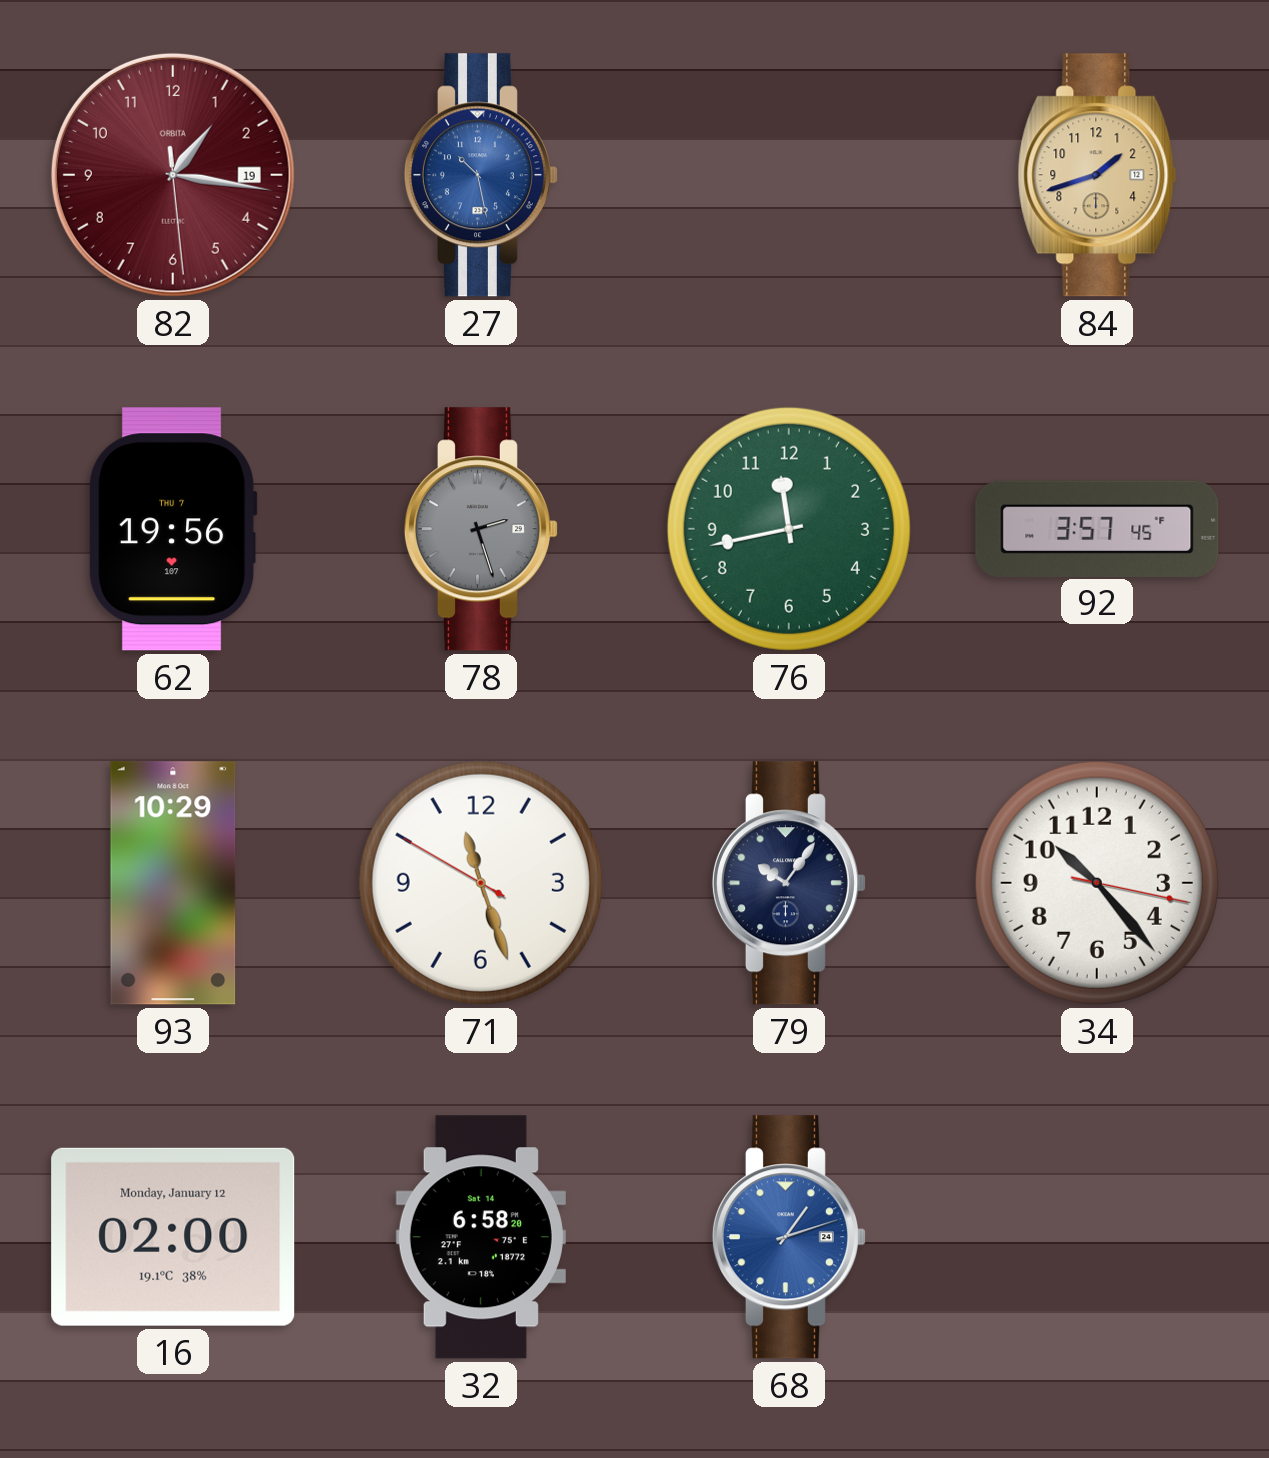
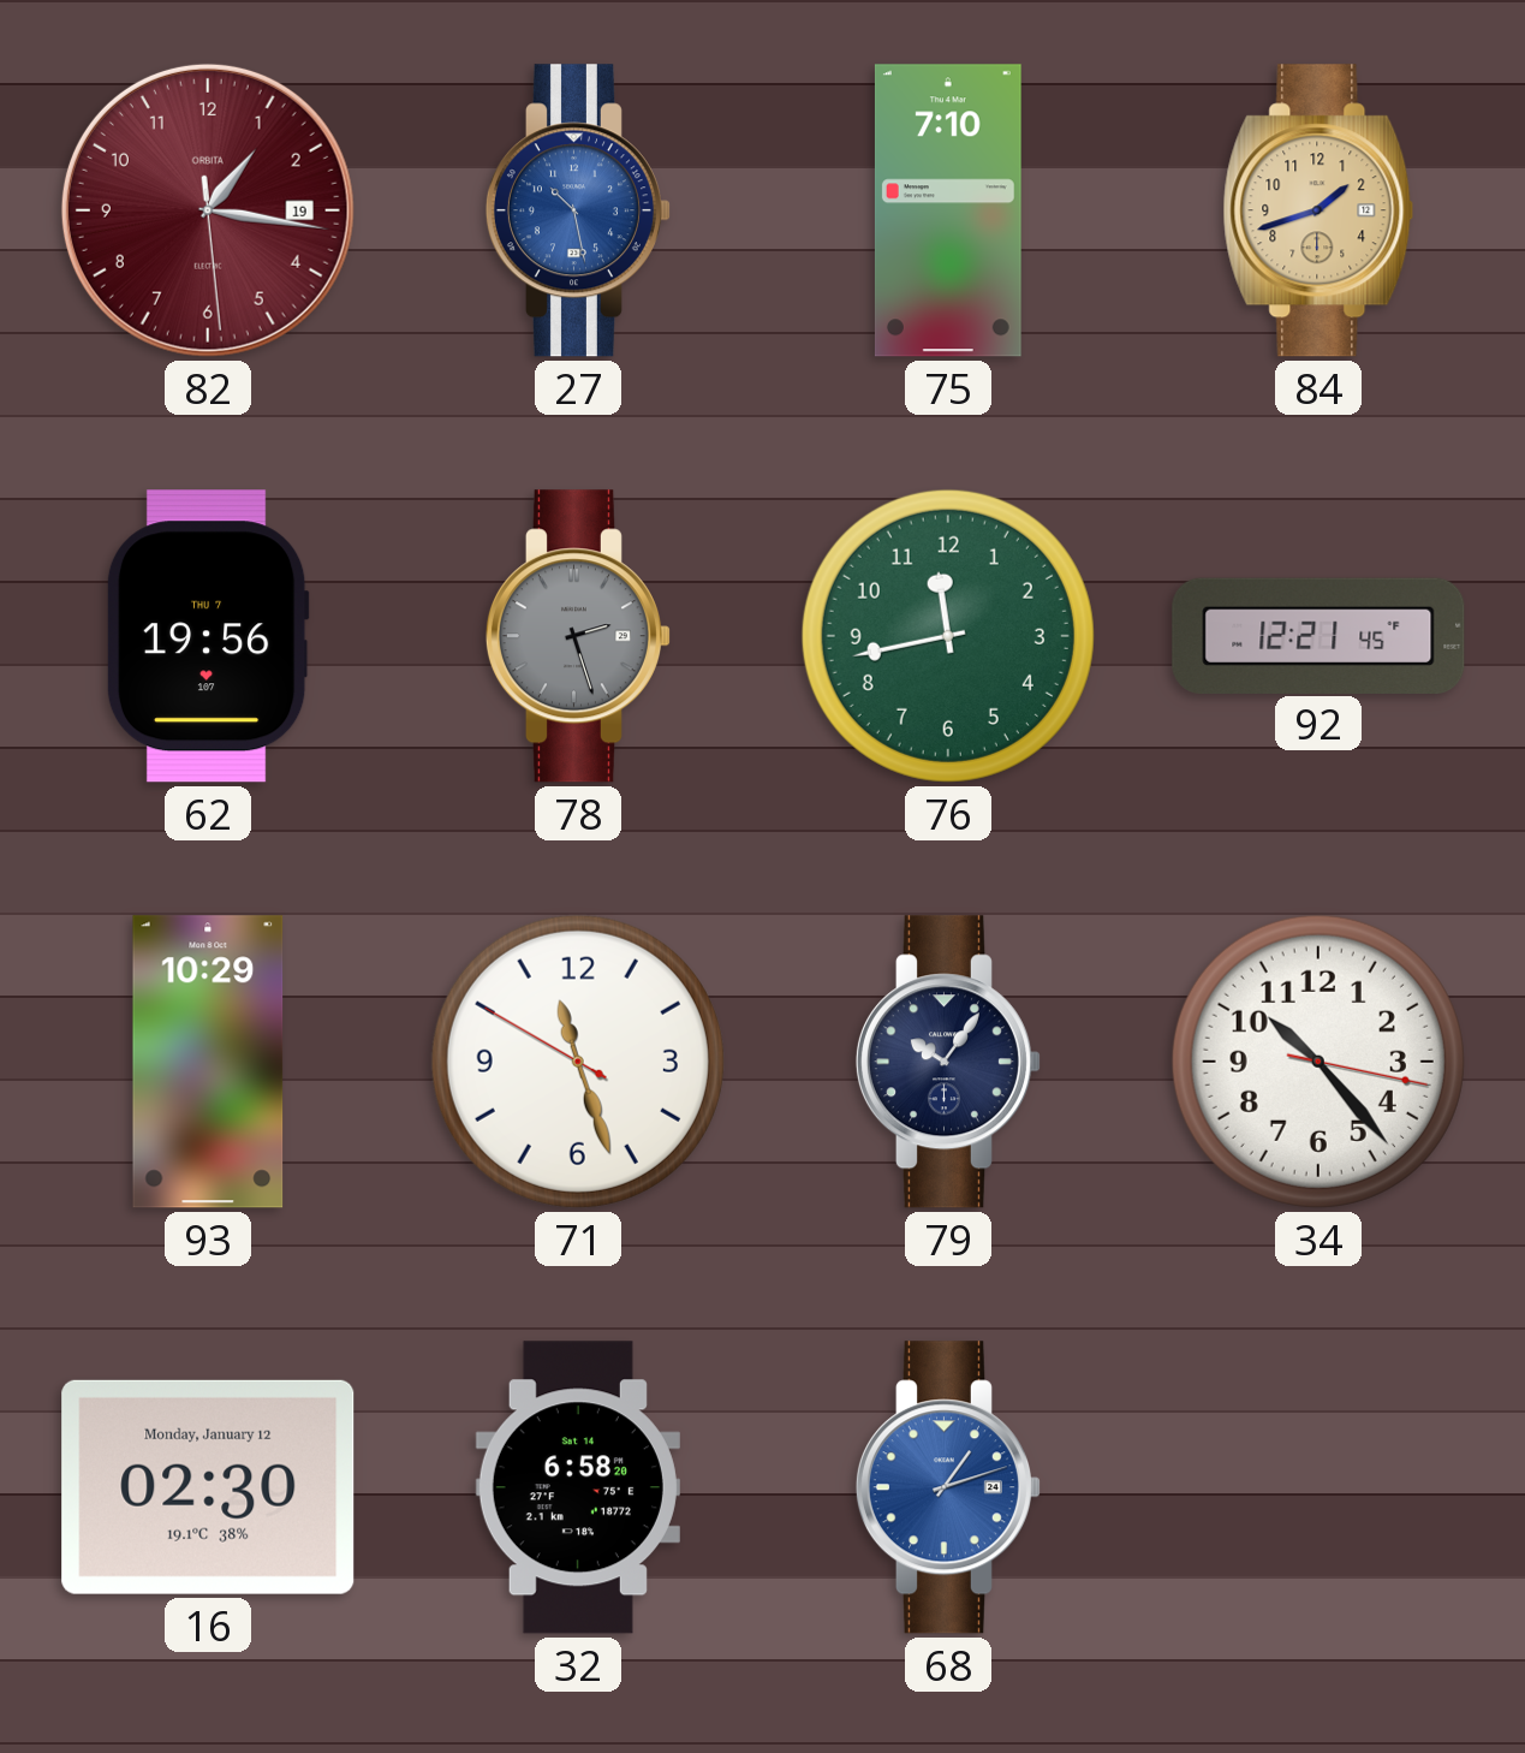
75: none -> 7:10 (948, 210)
92: 3:57 -> 12:21 (1318, 635)
16: 02:00 -> 02:30 (208, 1487)
